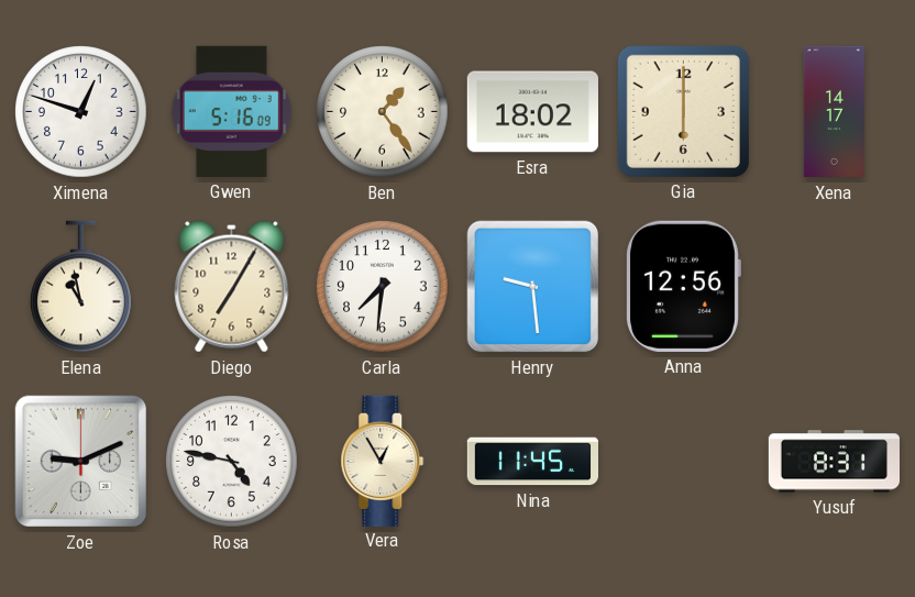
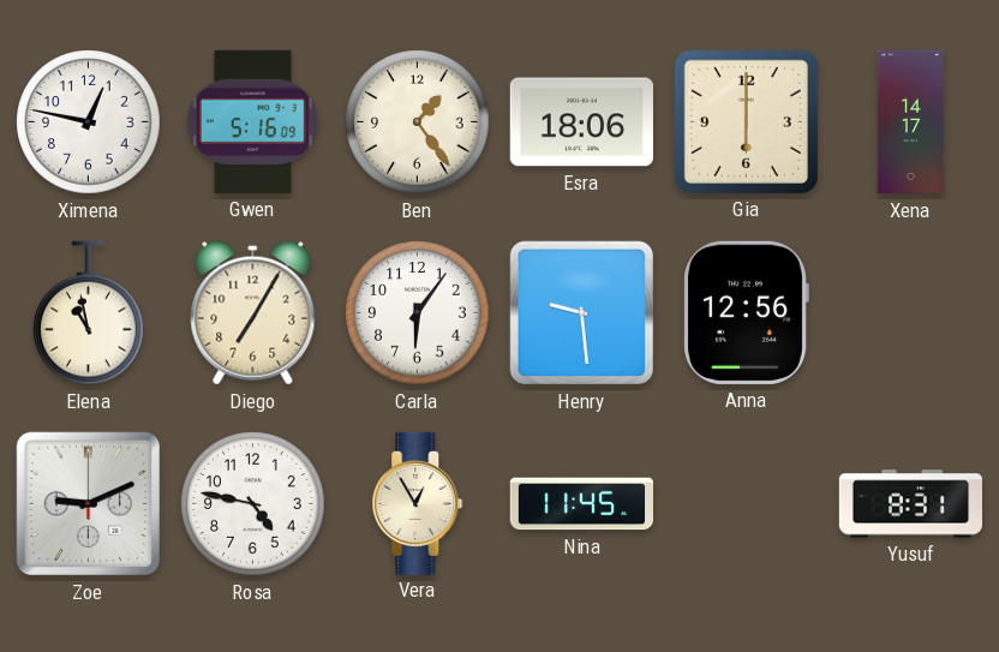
Ximena: 12:48 -> 12:47 (89, 122)
Esra: 18:02 -> 18:06 (581, 122)
Carla: 7:31 -> 6:06 (418, 313)
